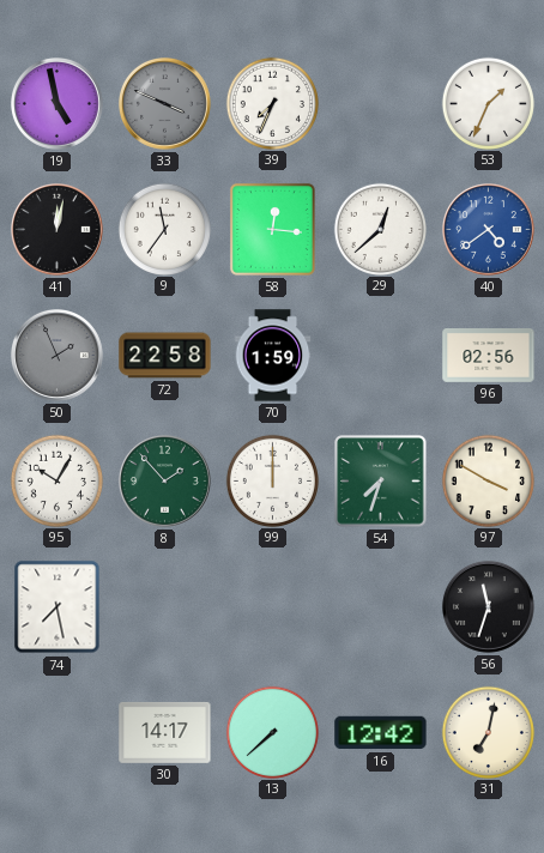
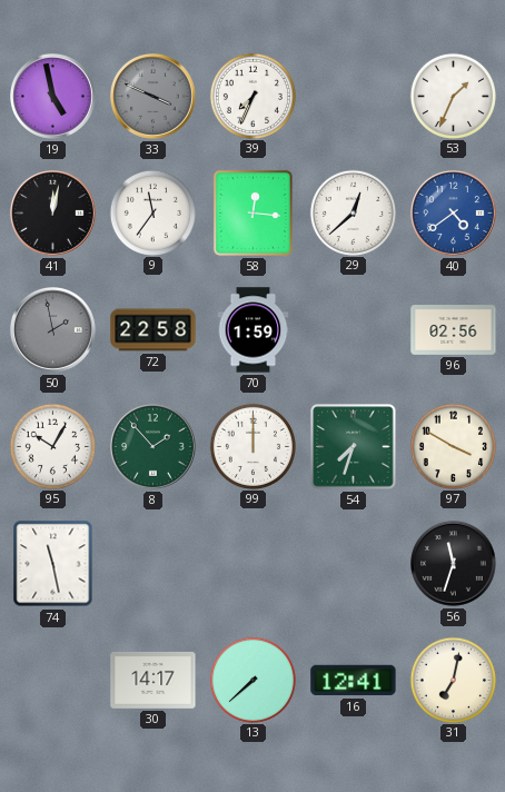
50: 1:56 -> 1:58 (53, 330)
74: 7:28 -> 11:28 (53, 564)
16: 12:42 -> 12:41 (354, 681)
